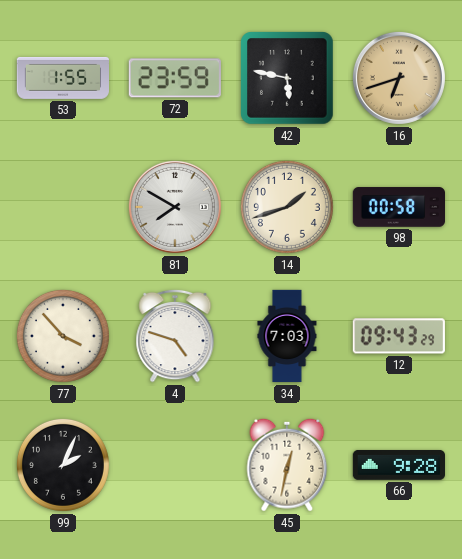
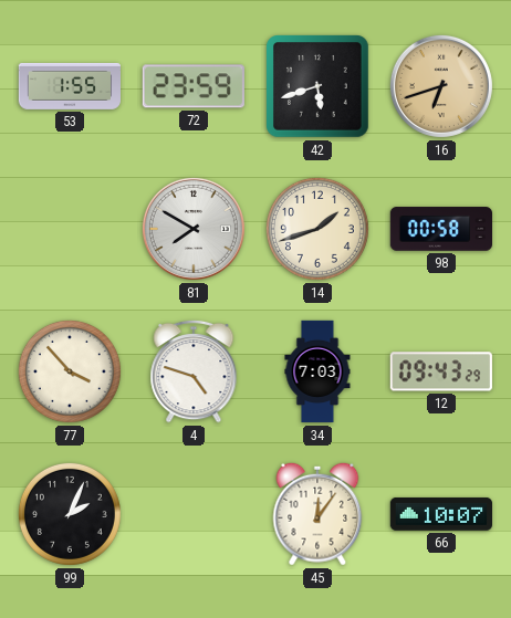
42: 5:47 -> 5:42 (317, 86)
45: 12:32 -> 12:06 (317, 514)
66: 9:28 -> 10:07 (440, 514)
